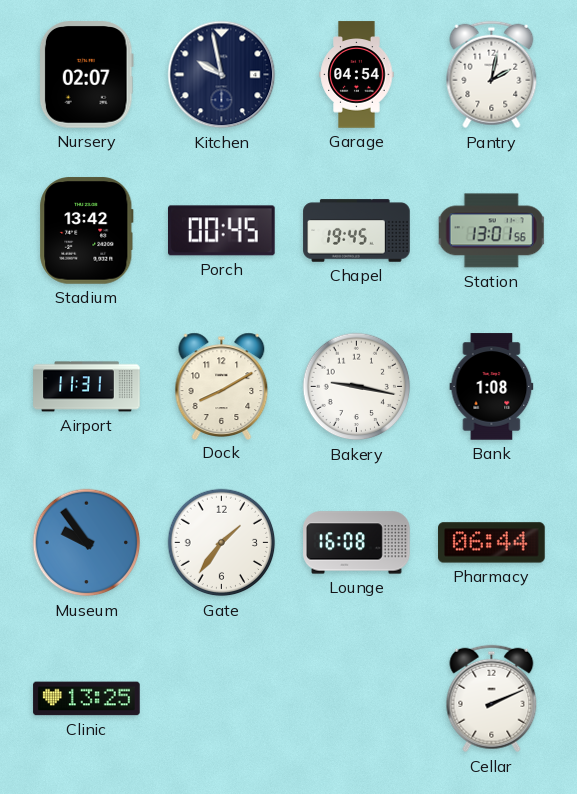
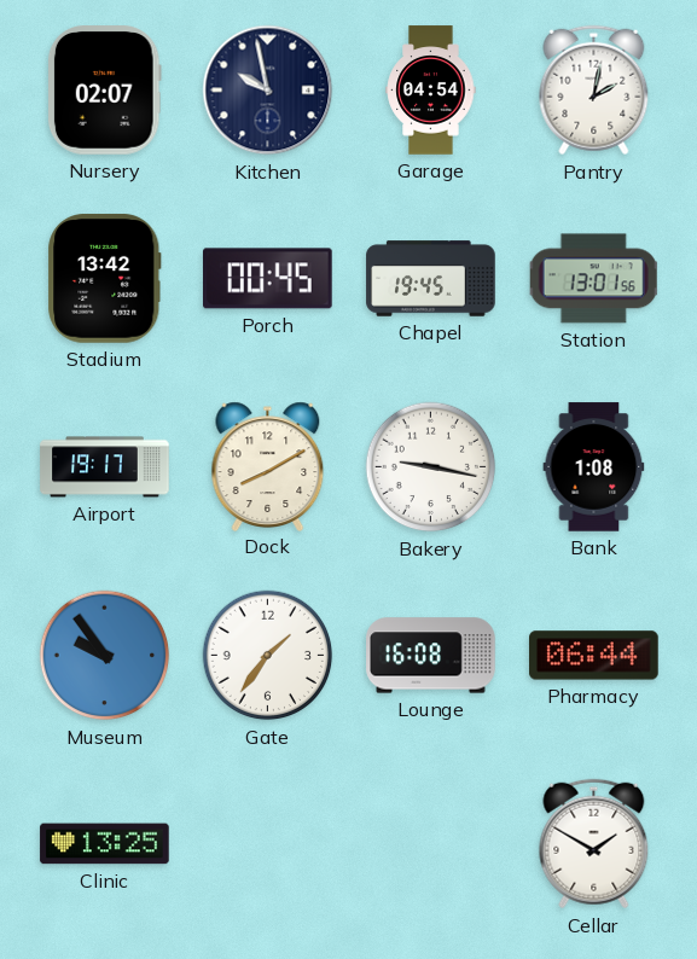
Airport: 11:31 -> 19:17 (105, 467)
Cellar: 2:11 -> 1:50 (594, 844)
